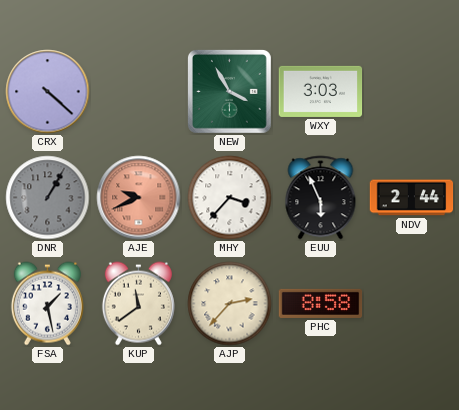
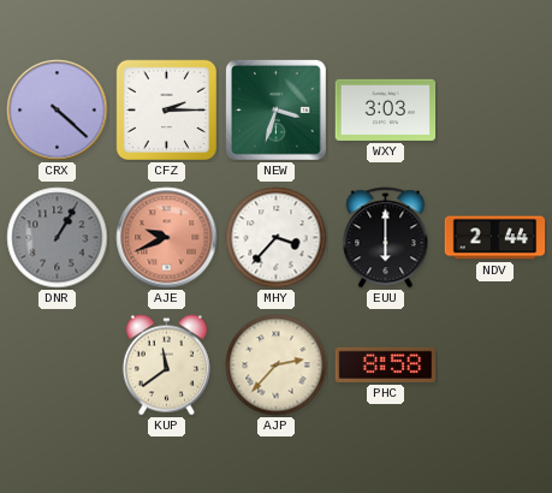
CFZ: none -> 2:15 (166, 109)
NEW: 3:55 -> 3:33 (275, 109)
EUU: 5:56 -> 6:00 (386, 238)
FSA: 1:28 -> none (47, 304)
